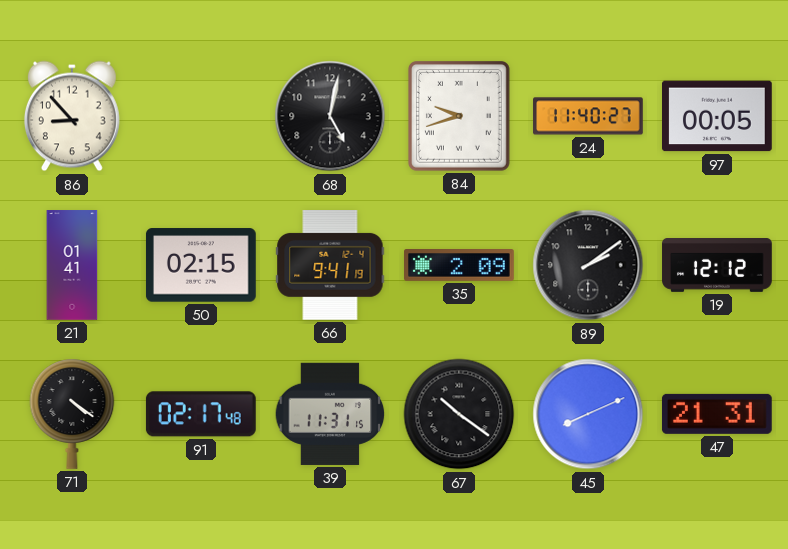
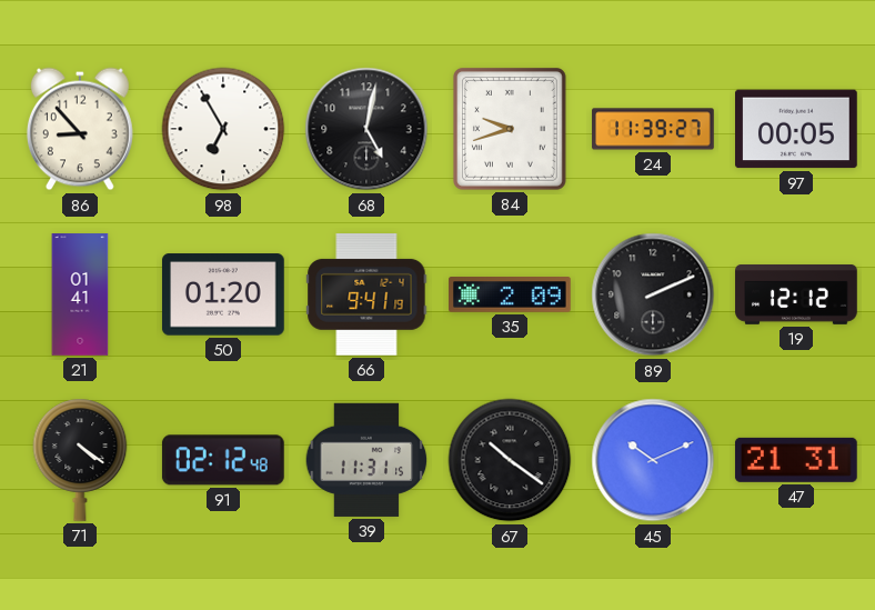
98: none -> 6:55 (223, 129)
24: 11:40 -> 11:39 (653, 129)
50: 02:15 -> 01:20 (223, 294)
89: 2:09 -> 2:11 (653, 294)
91: 02:17 -> 02:12 (223, 460)
45: 8:11 -> 10:11 (653, 460)
